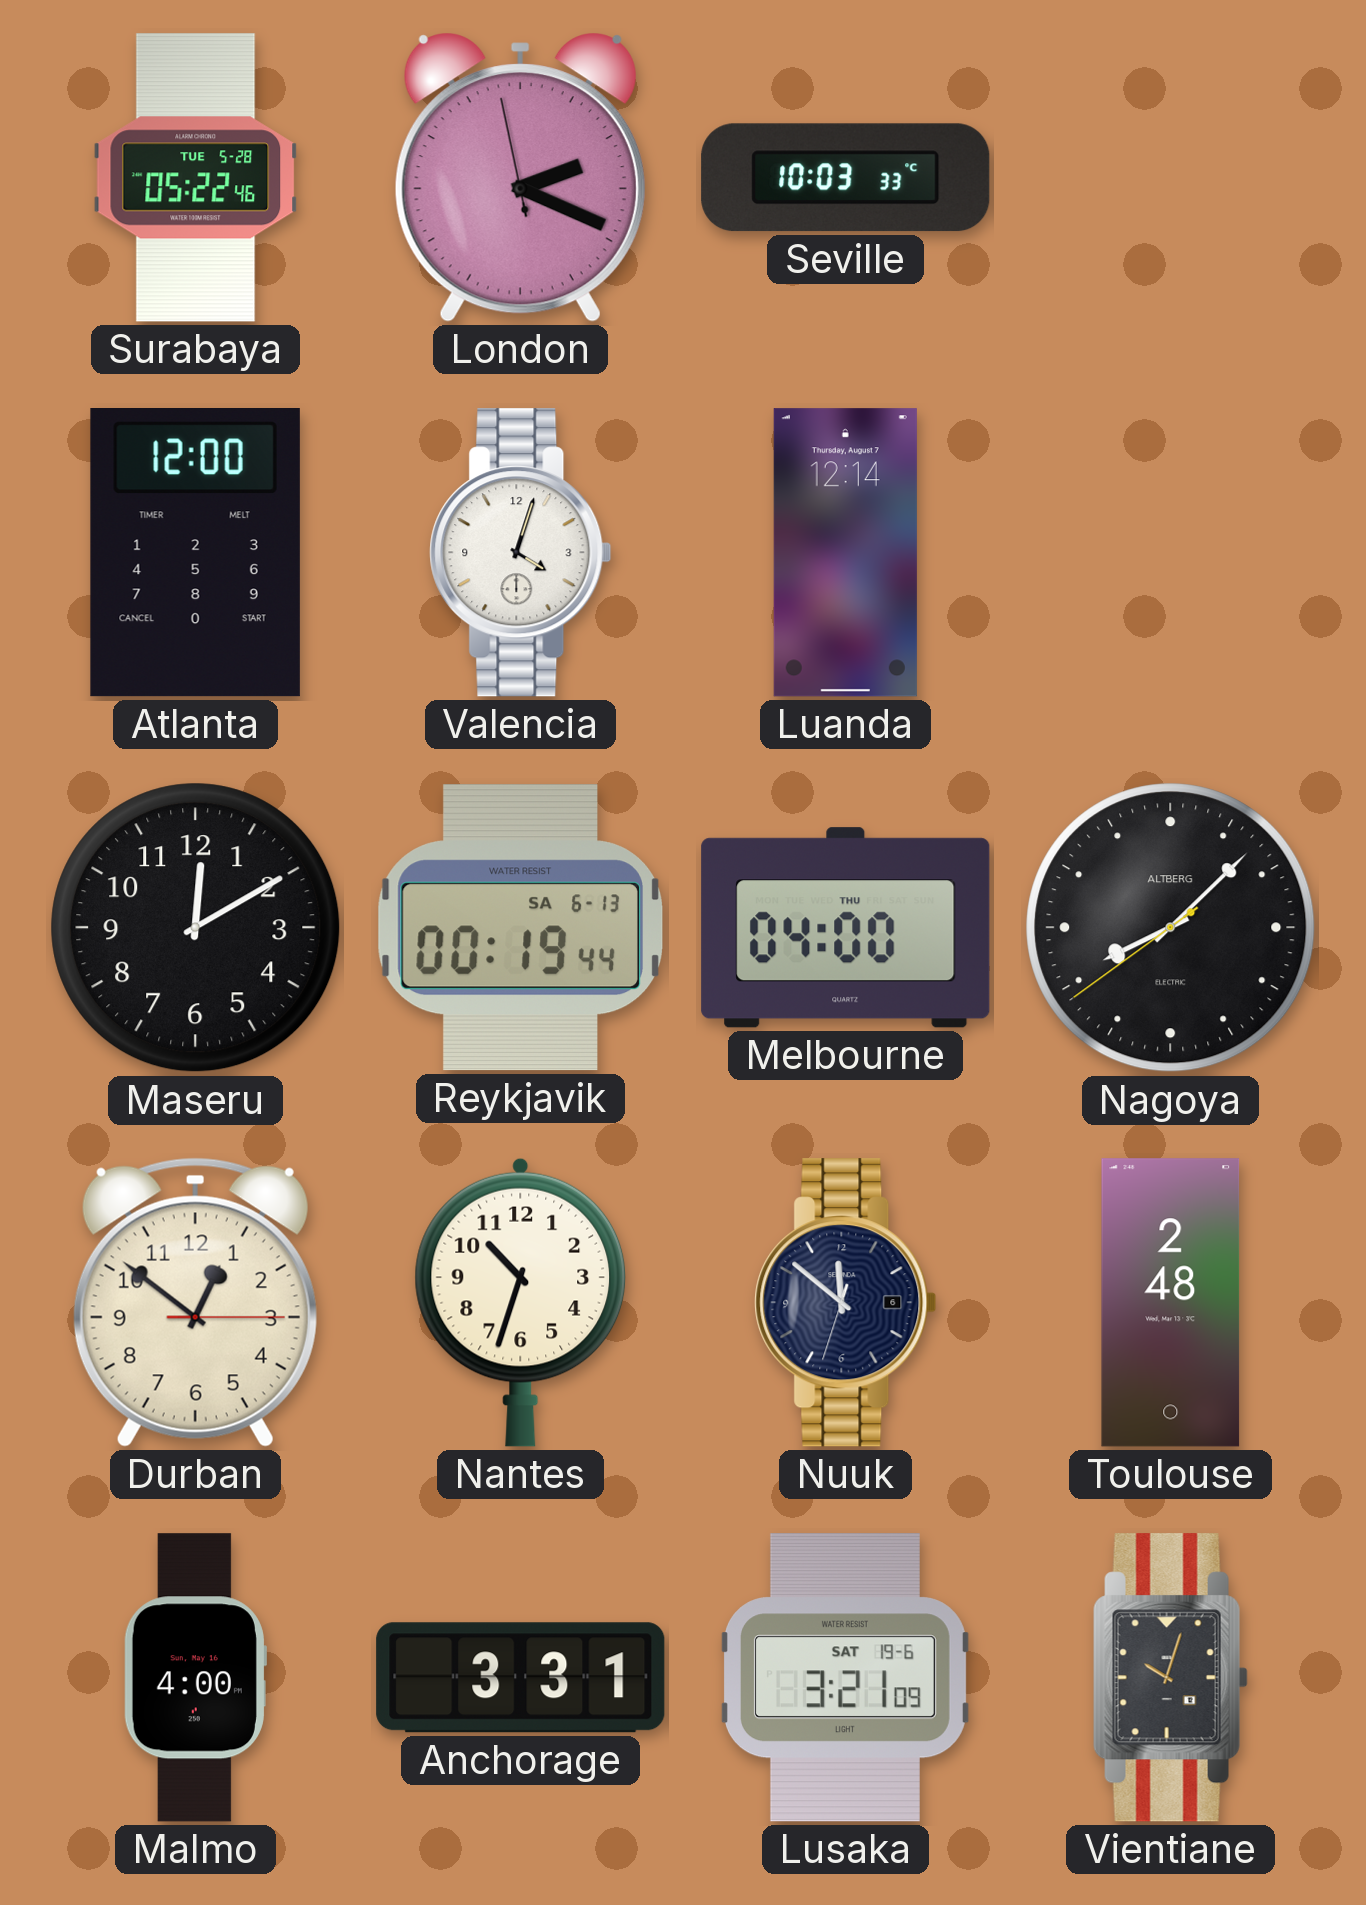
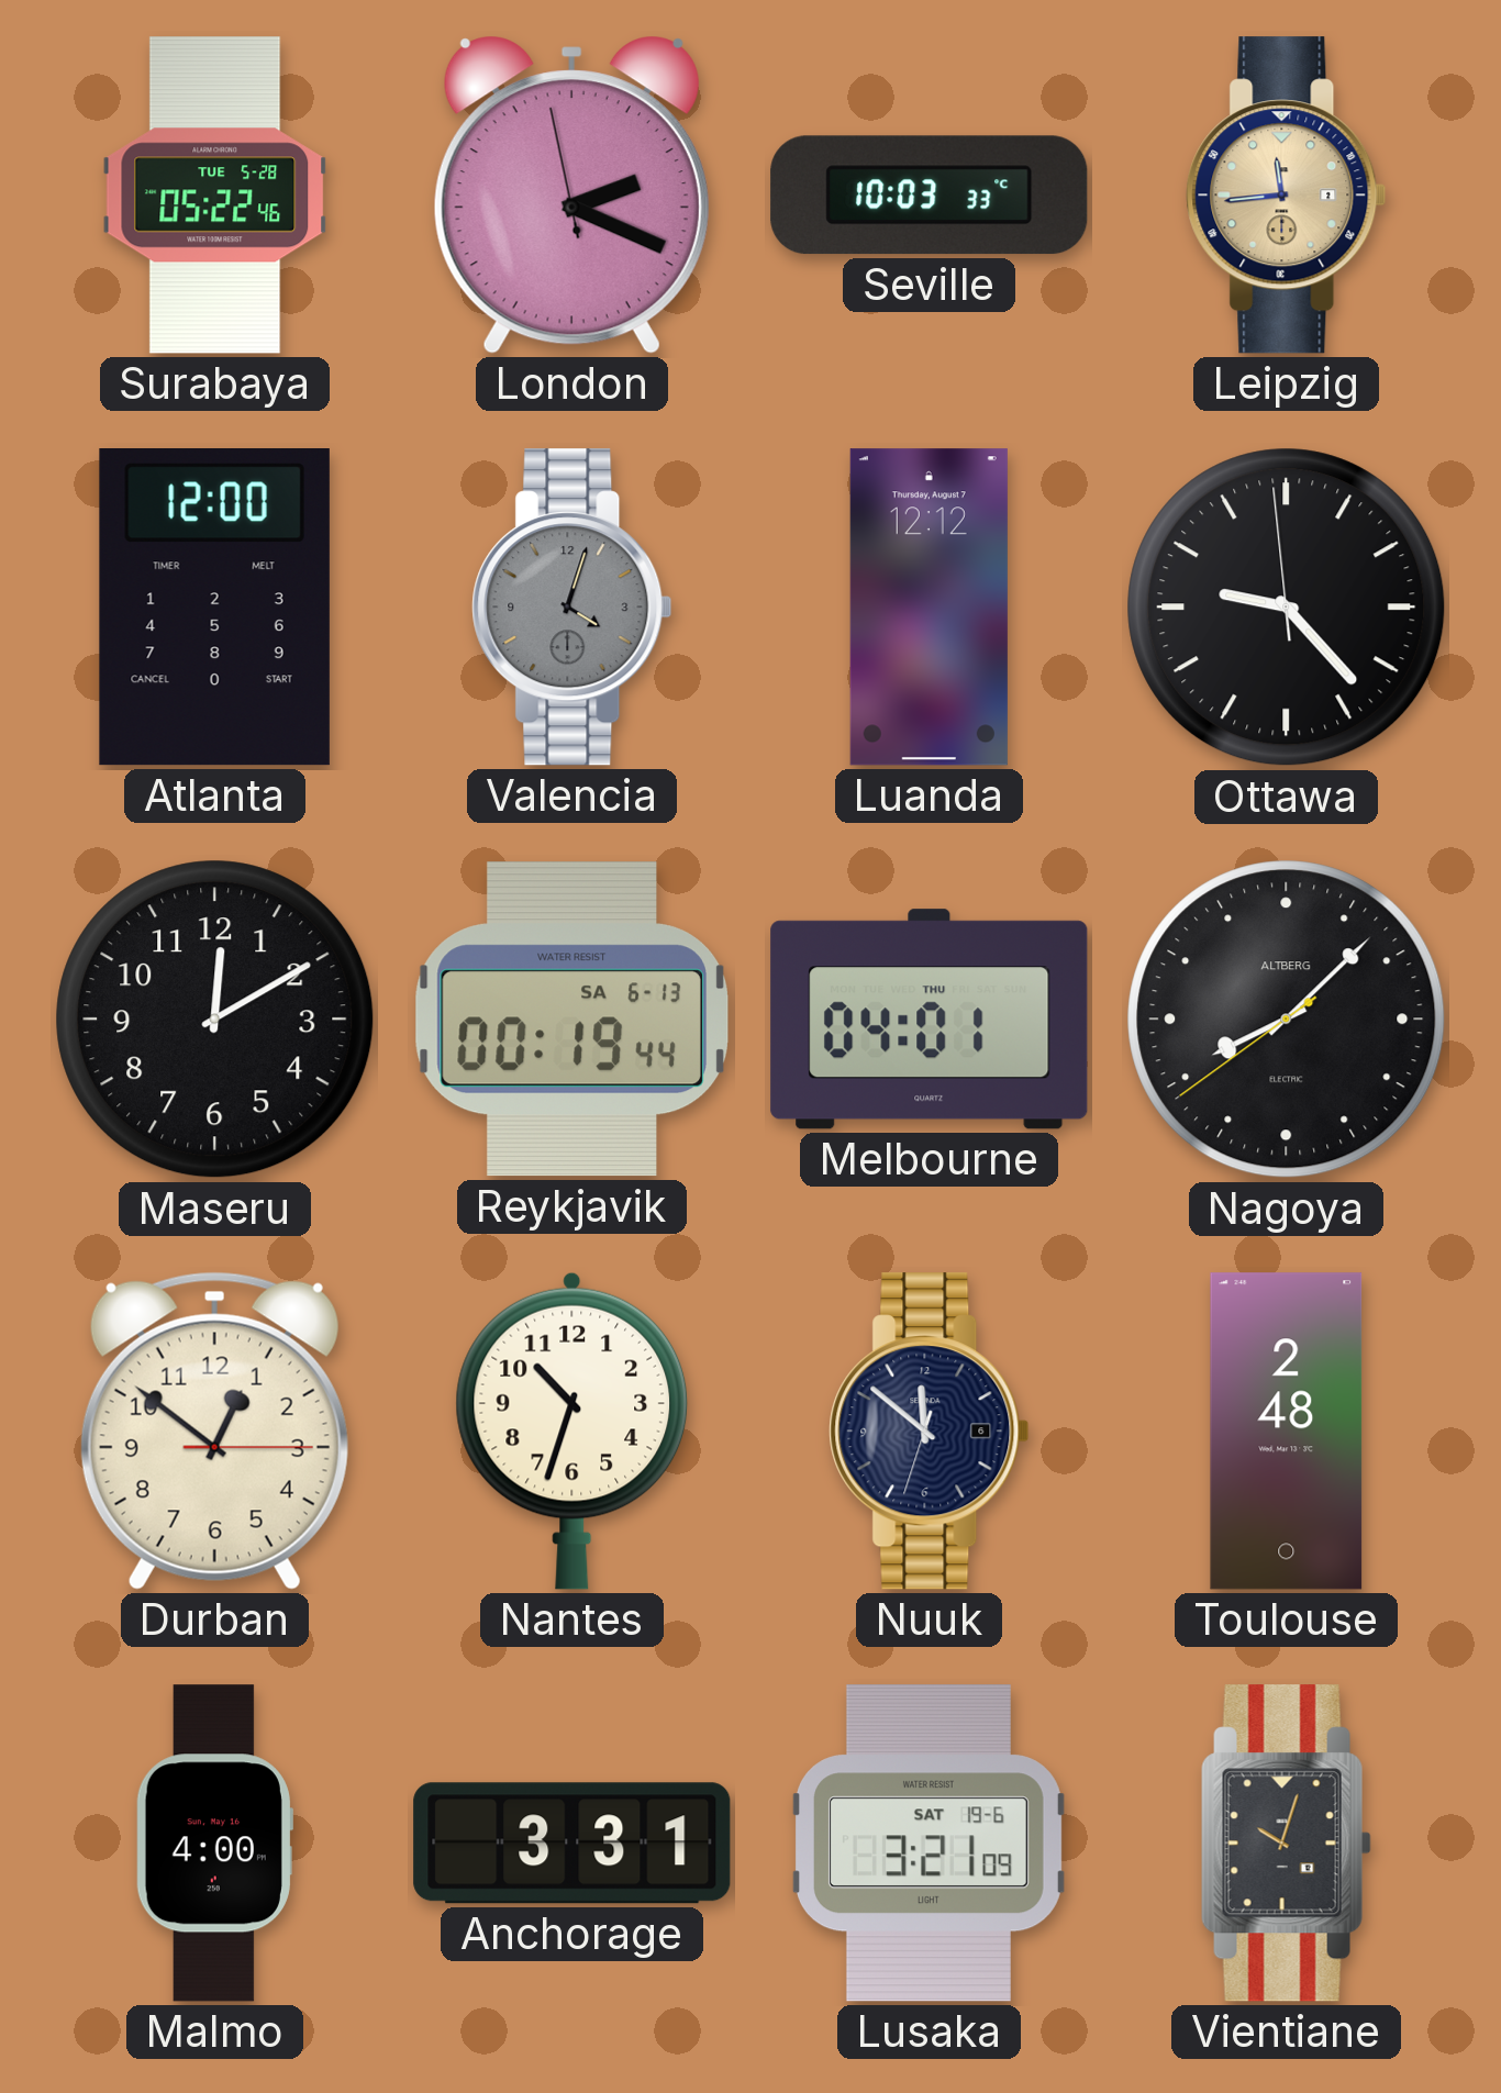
Leipzig: none -> 11:44 (1287, 196)
Valencia dial: white -> grey (572, 608)
Luanda: 12:14 -> 12:12 (929, 608)
Ottawa: none -> 9:22 (1287, 608)
Melbourne: 04:00 -> 04:01 (930, 1020)
